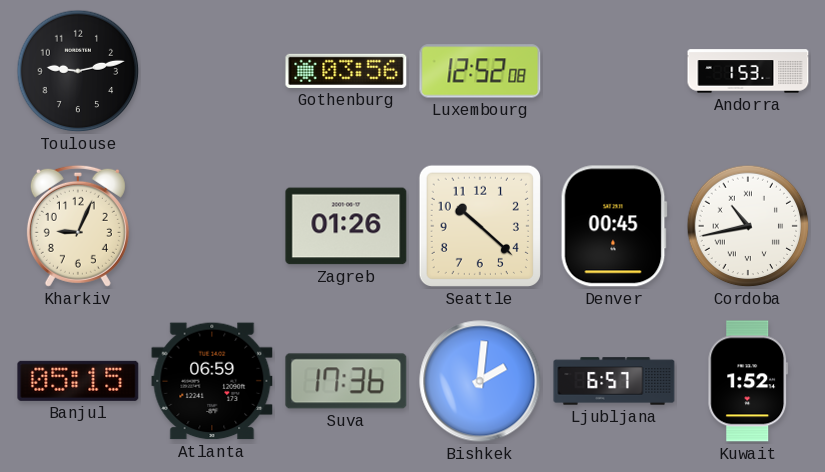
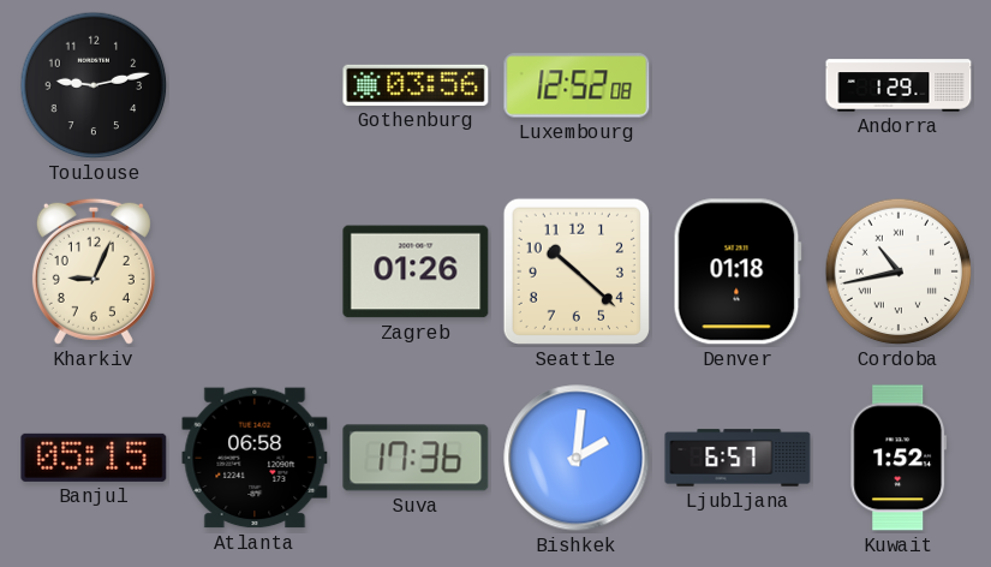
Andorra: 1:53 -> 1:29 (899, 85)
Denver: 00:45 -> 01:18 (738, 271)
Atlanta: 06:59 -> 06:58 (255, 458)
